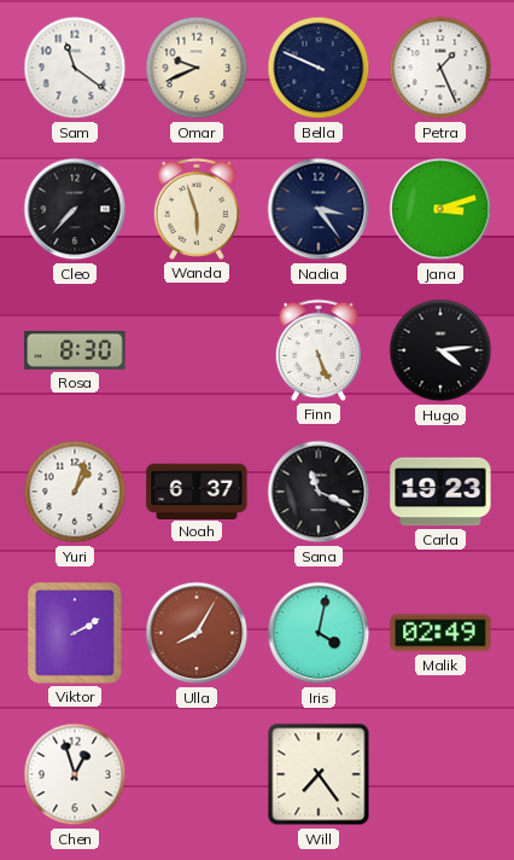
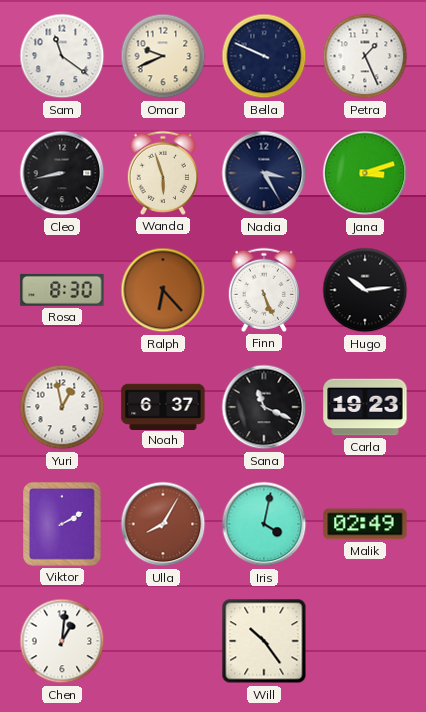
Cleo: 7:37 -> 8:43 (62, 173)
Nadia: 3:24 -> 3:25 (264, 173)
Ralph: none -> 6:23 (163, 290)
Hugo: 4:14 -> 10:14 (365, 290)
Yuri: 1:03 -> 12:58 (62, 407)
Chen: 12:57 -> 1:01 (62, 641)
Will: 7:24 -> 10:24 (264, 641)
